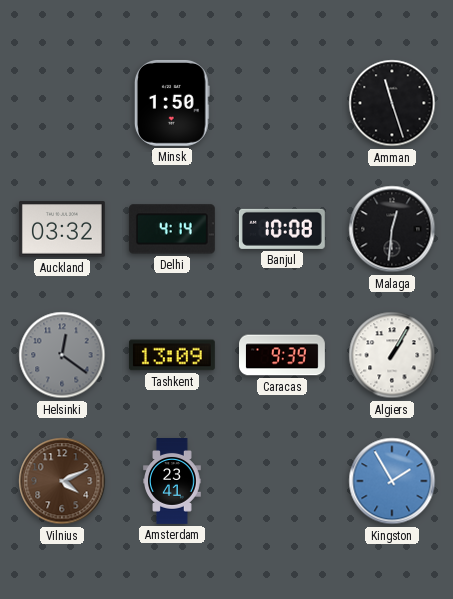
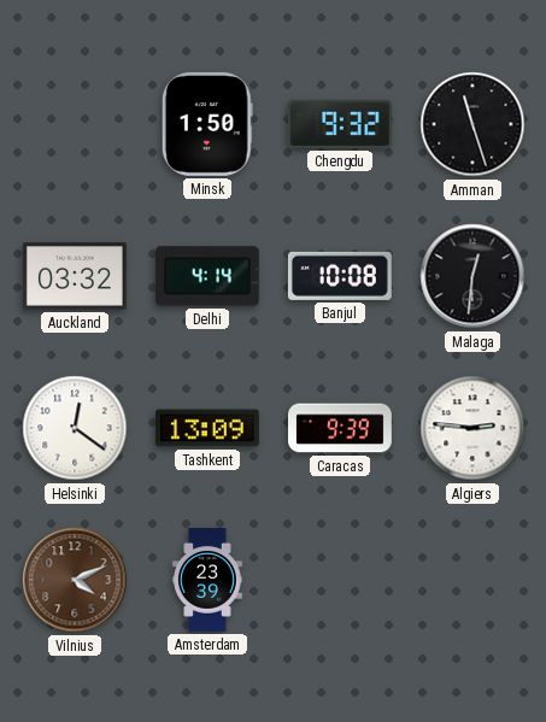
Chengdu: none -> 9:32 (340, 124)
Helsinki dial: grey -> white (75, 428)
Algiers: 1:05 -> 2:46 (472, 428)
Amsterdam: 23:41 -> 23:39 (207, 581)
Kingston: 1:55 -> none (392, 481)
